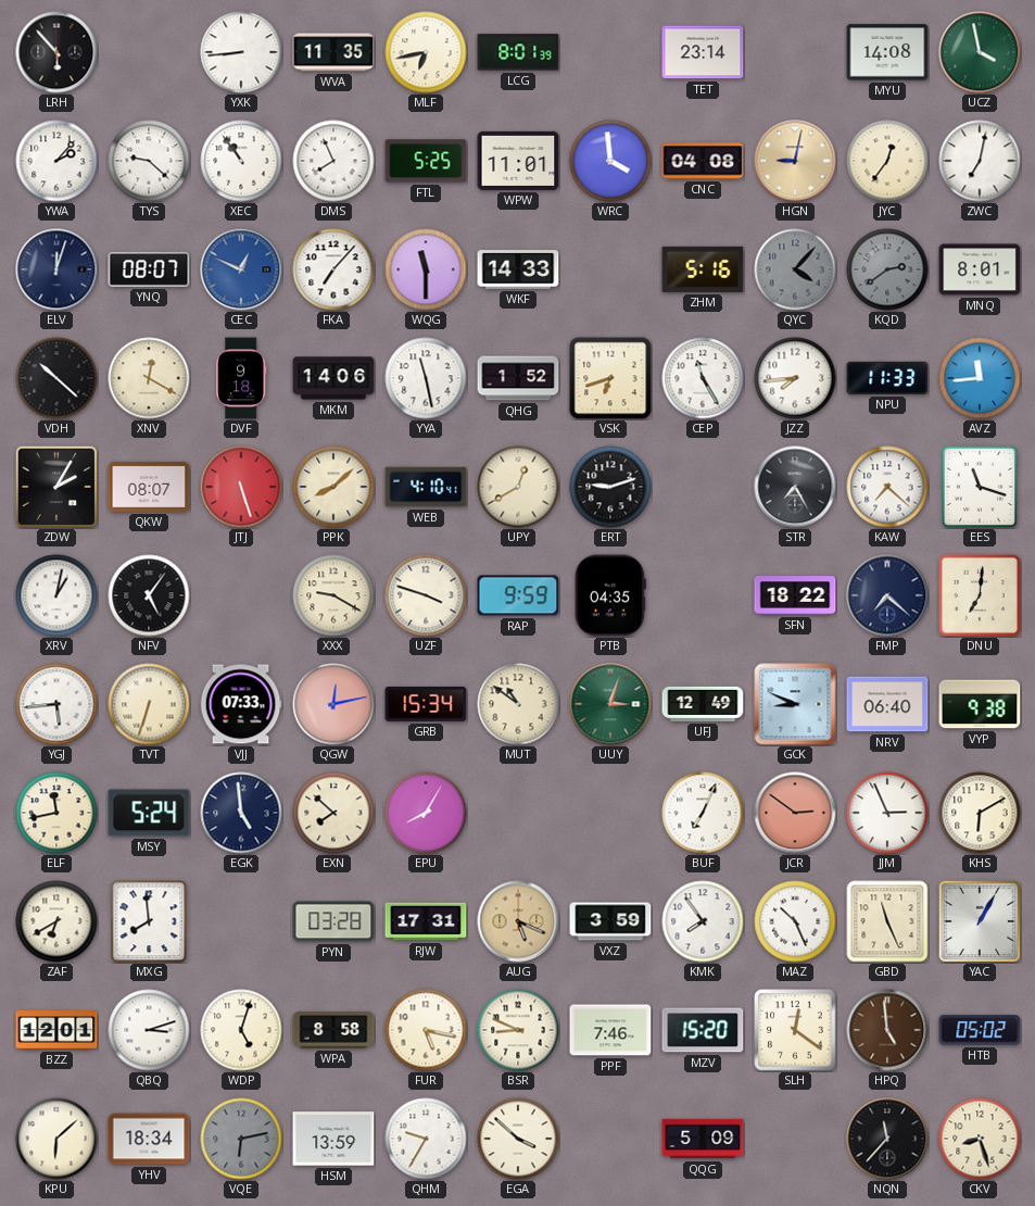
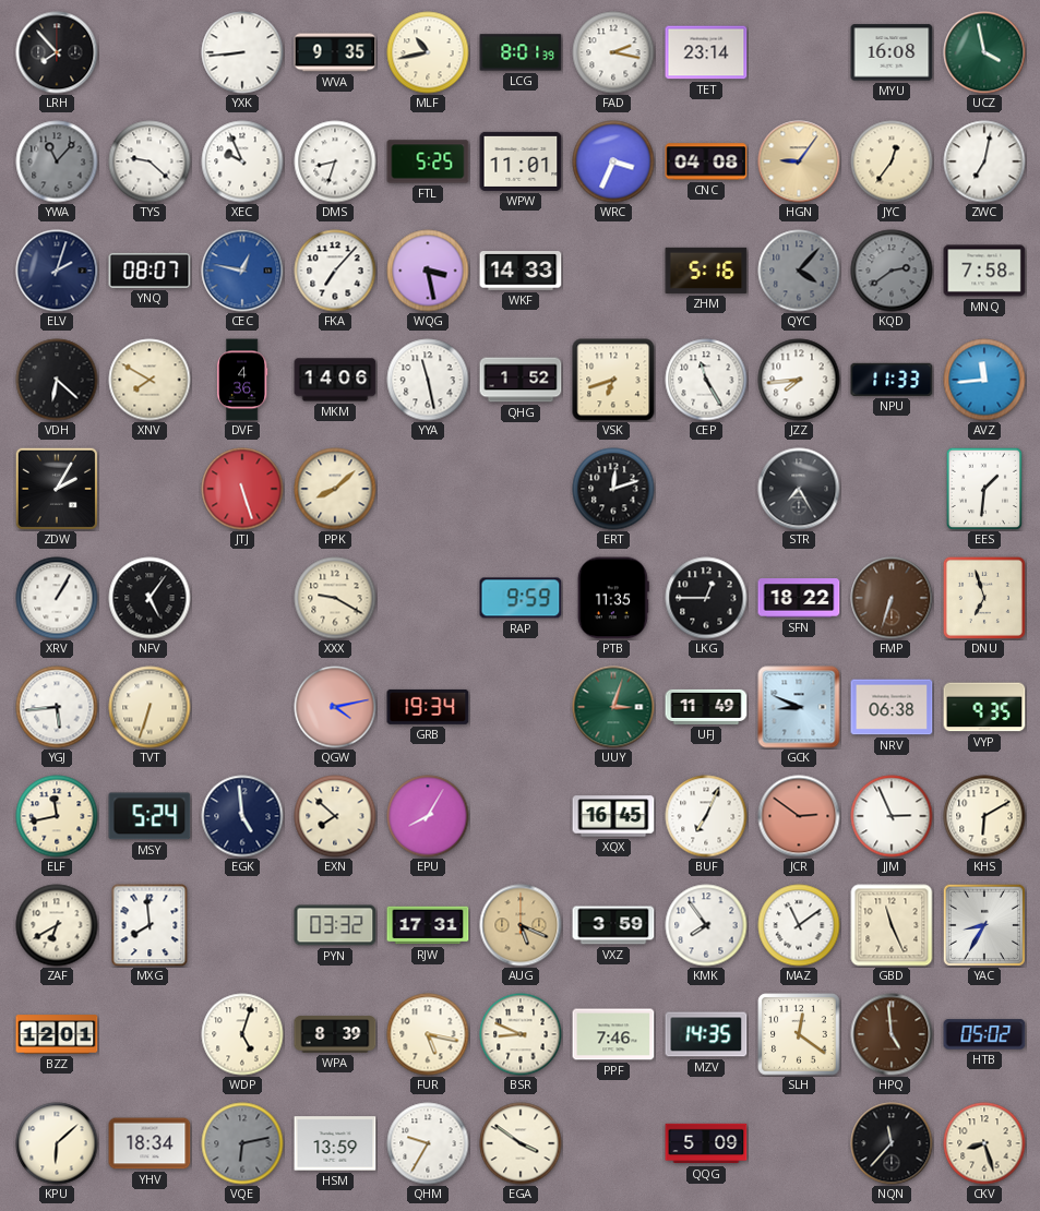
LRH: 5:53 -> 7:53 (57, 52)
WVA: 11:35 -> 9:35 (335, 52)
MLF: 6:43 -> 10:43 (428, 52)
FAD: none -> 2:17 (613, 52)
MYU: 14:08 -> 16:08 (892, 52)
YWA: 2:07 -> 11:07 (57, 161)
YWA dial: white -> grey (57, 161)
XEC: 10:54 -> 9:56 (242, 161)
DMS: 7:56 -> 8:33 (335, 161)
WRC: 3:59 -> 3:34 (613, 161)
HGN: 9:02 -> 9:06 (799, 161)
ELV: 12:03 -> 2:03 (57, 271)
CEC: 12:49 -> 12:47 (242, 271)
WQG: 11:30 -> 3:28 (428, 271)
MNQ: 8:01 -> 7:58 (984, 271)
VDH: 10:22 -> 6:22 (57, 380)
XNV: 12:20 -> 7:50 (150, 380)
DVF: 9:18 -> 4:36 (242, 380)
QKW: 08:07 -> none (149, 487)
WEB: 4:10 -> none (426, 487)
UPY: 12:40 -> none (518, 487)
ERT: 9:12 -> 12:12 (613, 489)
KAW: 7:22 -> none (887, 487)
EES: 11:18 -> 1:31 (984, 489)
XRV: 1:02 -> 1:05 (57, 598)
UZF: 3:48 -> none (426, 595)
PTB: 04:35 -> 11:35 (613, 598)
LKG: none -> 12:45 (706, 598)
FMP: 7:22 -> 6:33 (892, 598)
FMP dial: navy -> brown (892, 598)
DNU: 7:01 -> 6:57 (984, 598)
VJJ: 07:33 -> none (241, 704)
QGW: 12:13 -> 4:13 (335, 707)
GRB: 15:34 -> 19:34 (428, 707)
MUT: 10:51 -> none (518, 704)
UFJ: 12:49 -> 11:49 (706, 707)
NRV: 06:40 -> 06:38 (892, 707)
VYP: 9:38 -> 9:35 (984, 707)
XQX: none -> 16:45 (613, 816)
PYN: 03:28 -> 03:32 (335, 925)
MAZ: 10:26 -> 11:09 (799, 925)
YAC: 1:05 -> 8:35 (983, 924)
QBQ: 3:12 -> none (149, 1030)
WPA: 8:58 -> 8:39 (335, 1034)
MZV: 15:20 -> 14:35 (706, 1034)
EGA: 3:52 -> 3:51 (521, 1143)
